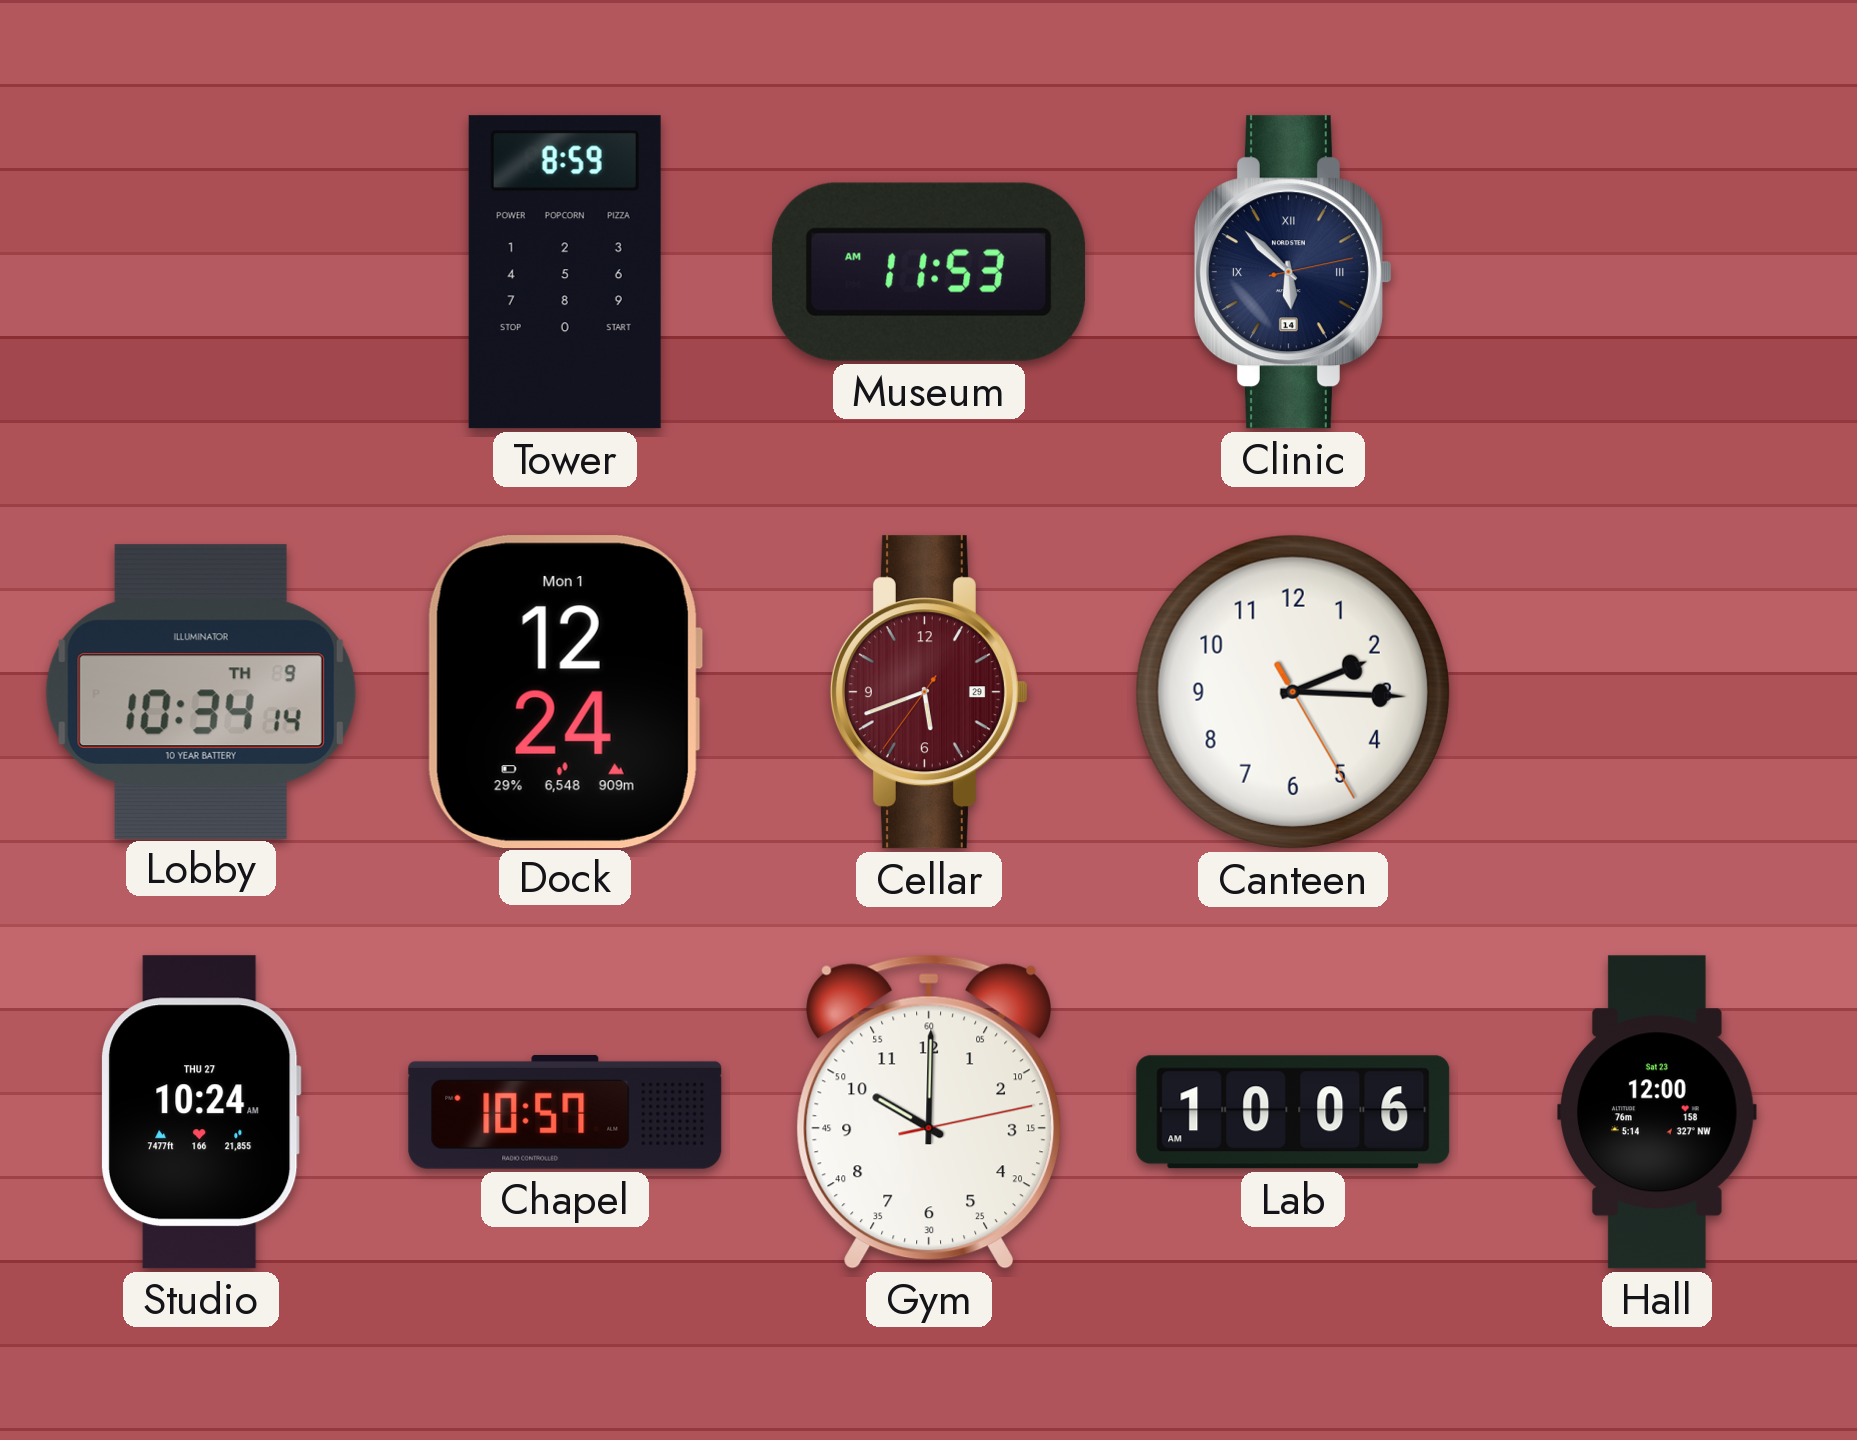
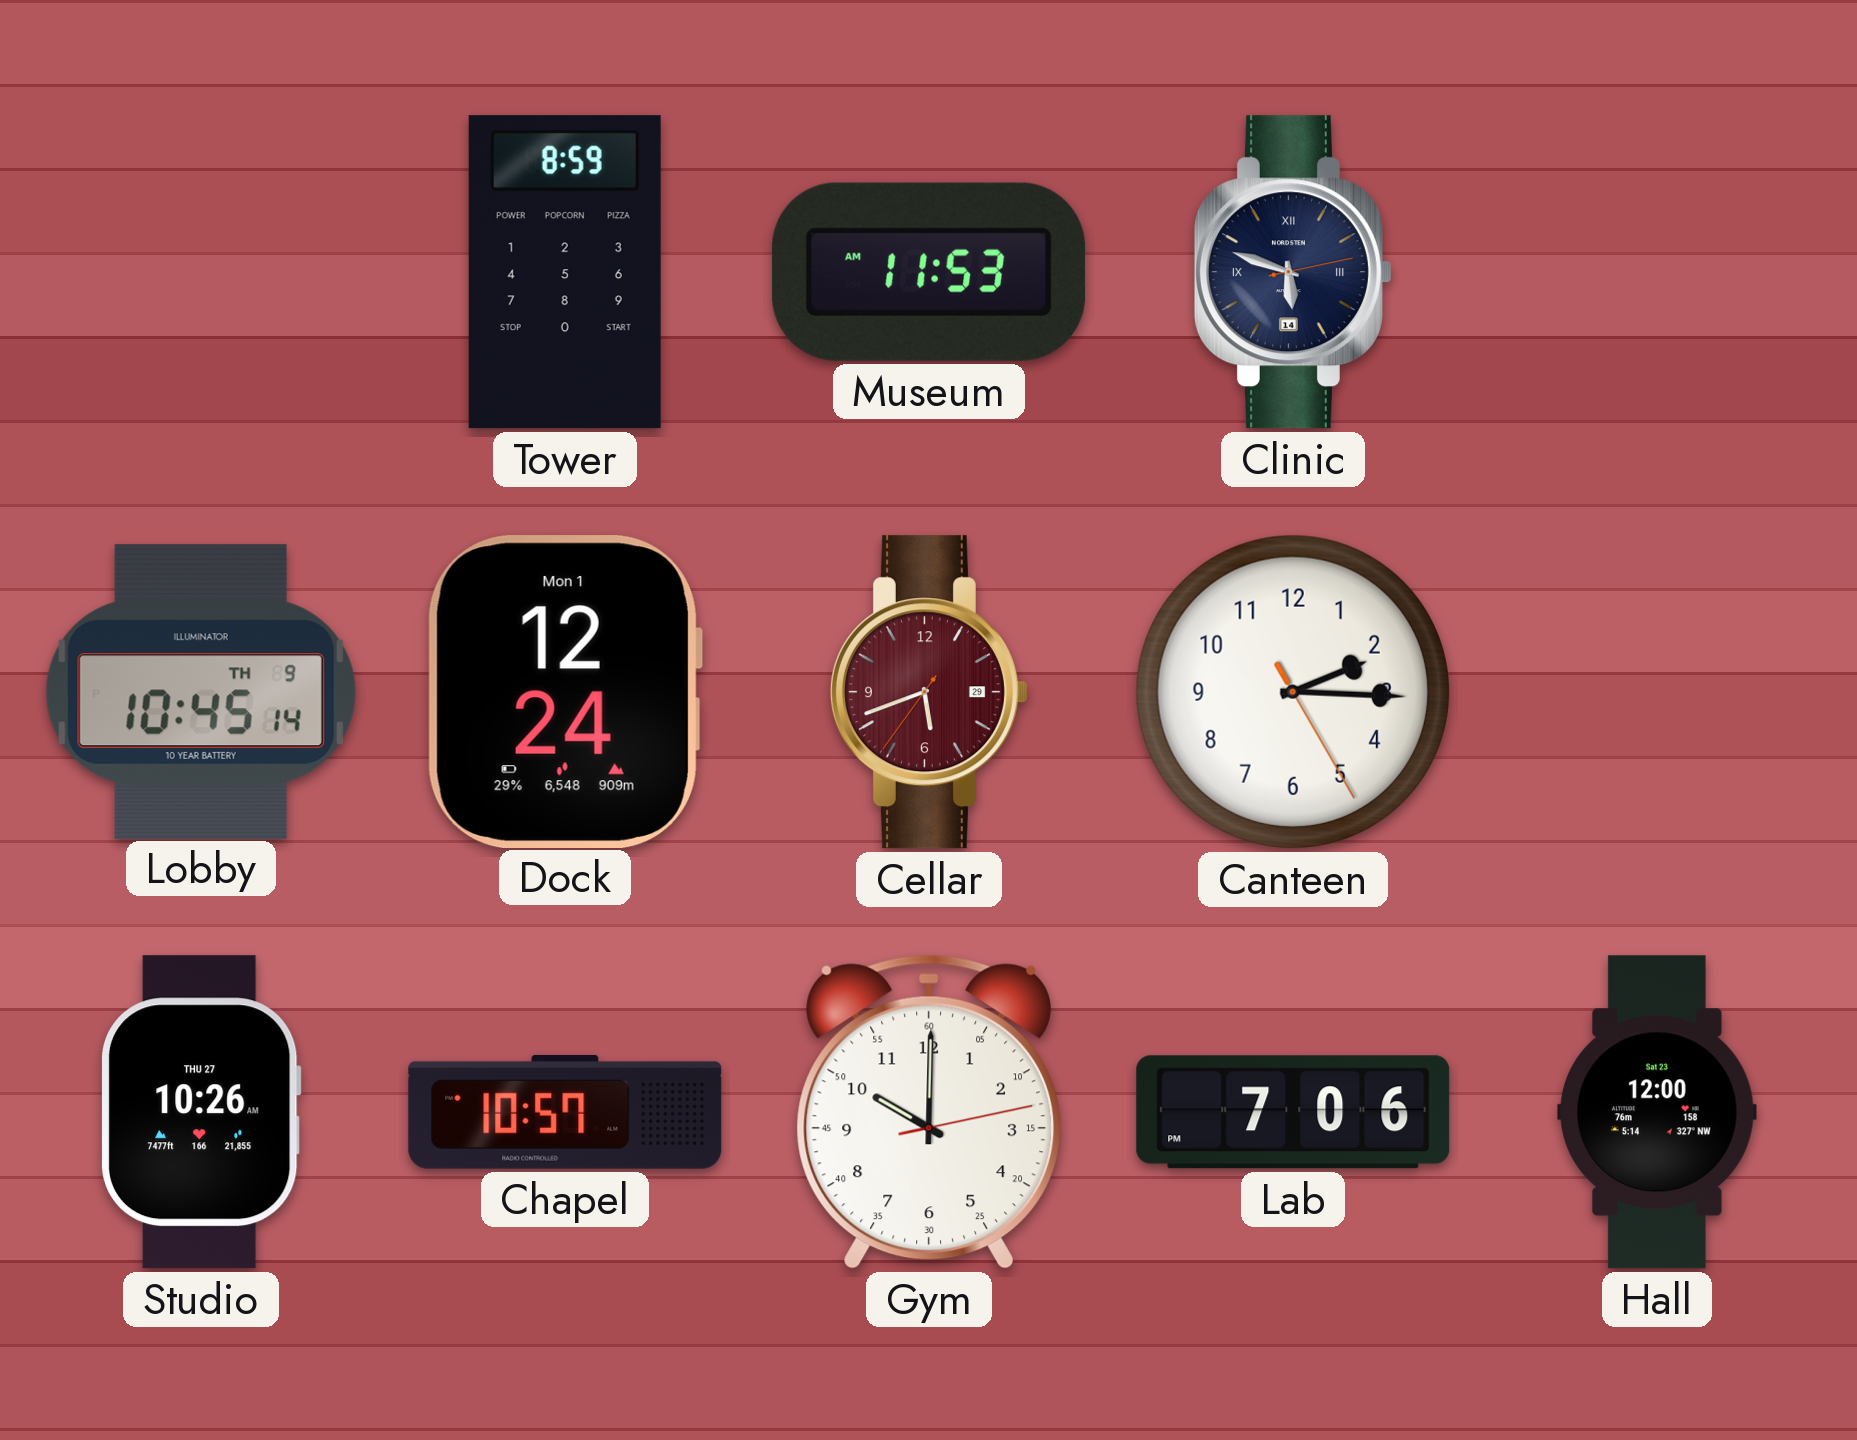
Clinic: 5:52 -> 5:48 (1293, 272)
Lobby: 10:34 -> 10:45 (201, 691)
Studio: 10:24 -> 10:26 (202, 1112)
Lab: 10:06 -> 7:06 (1293, 1112)
